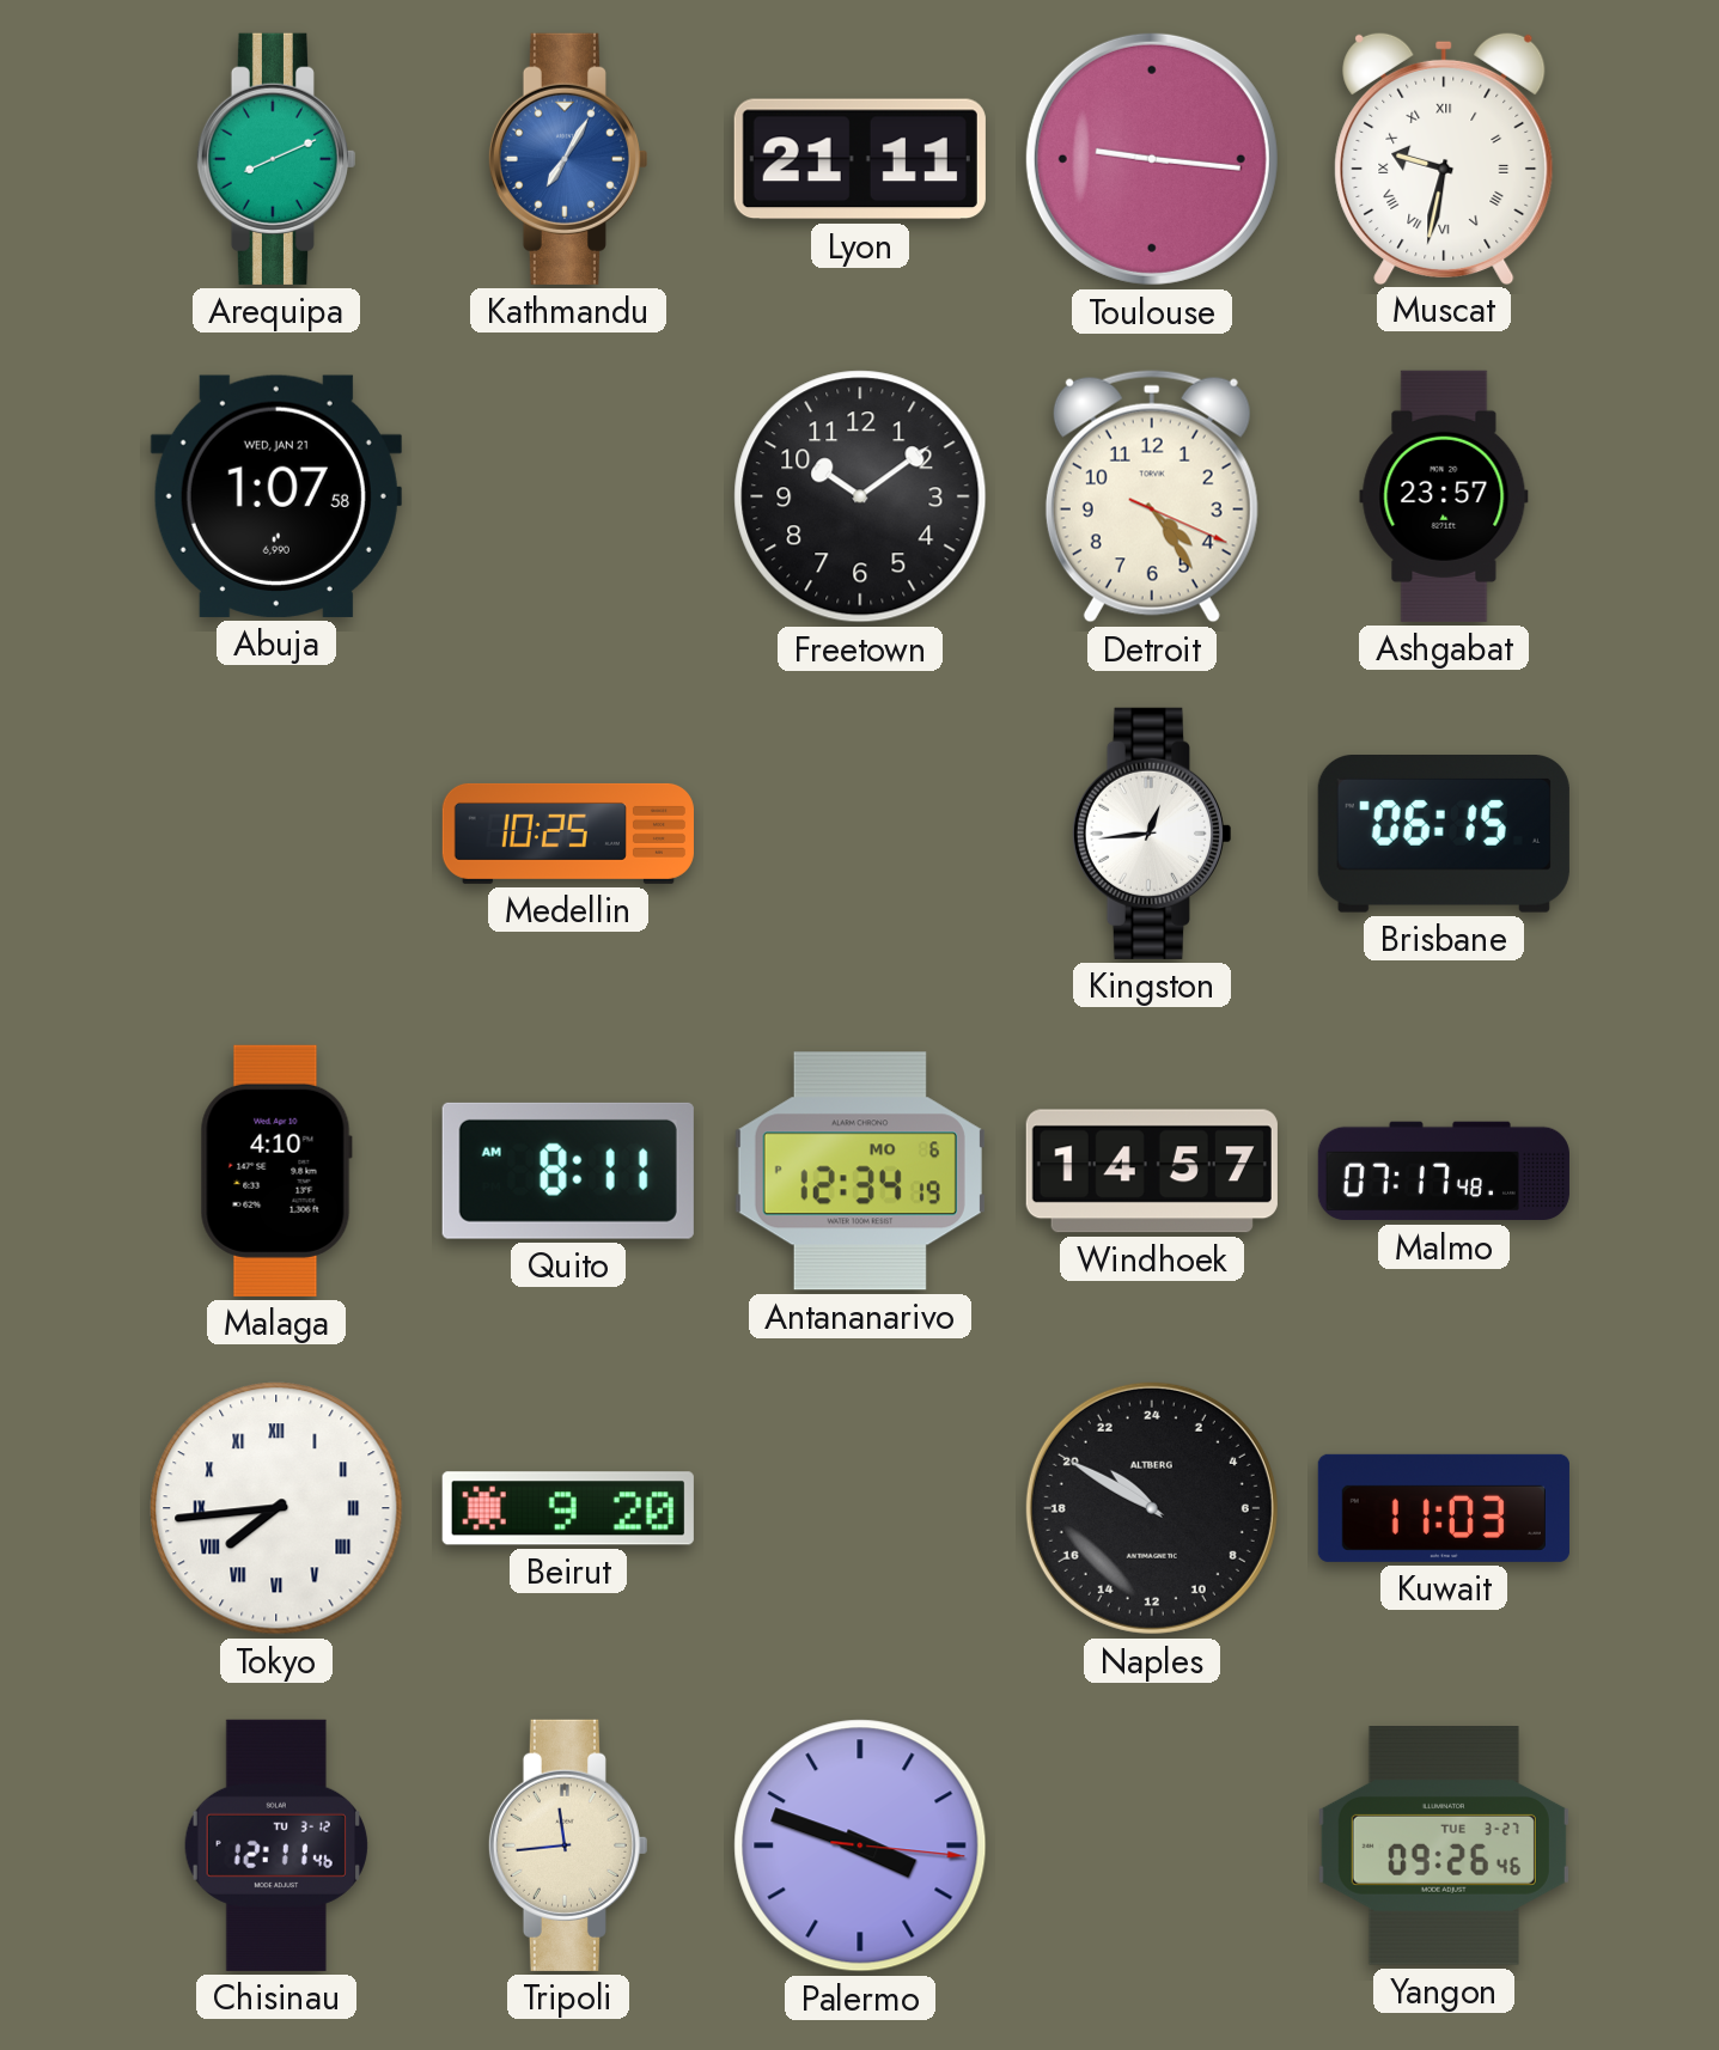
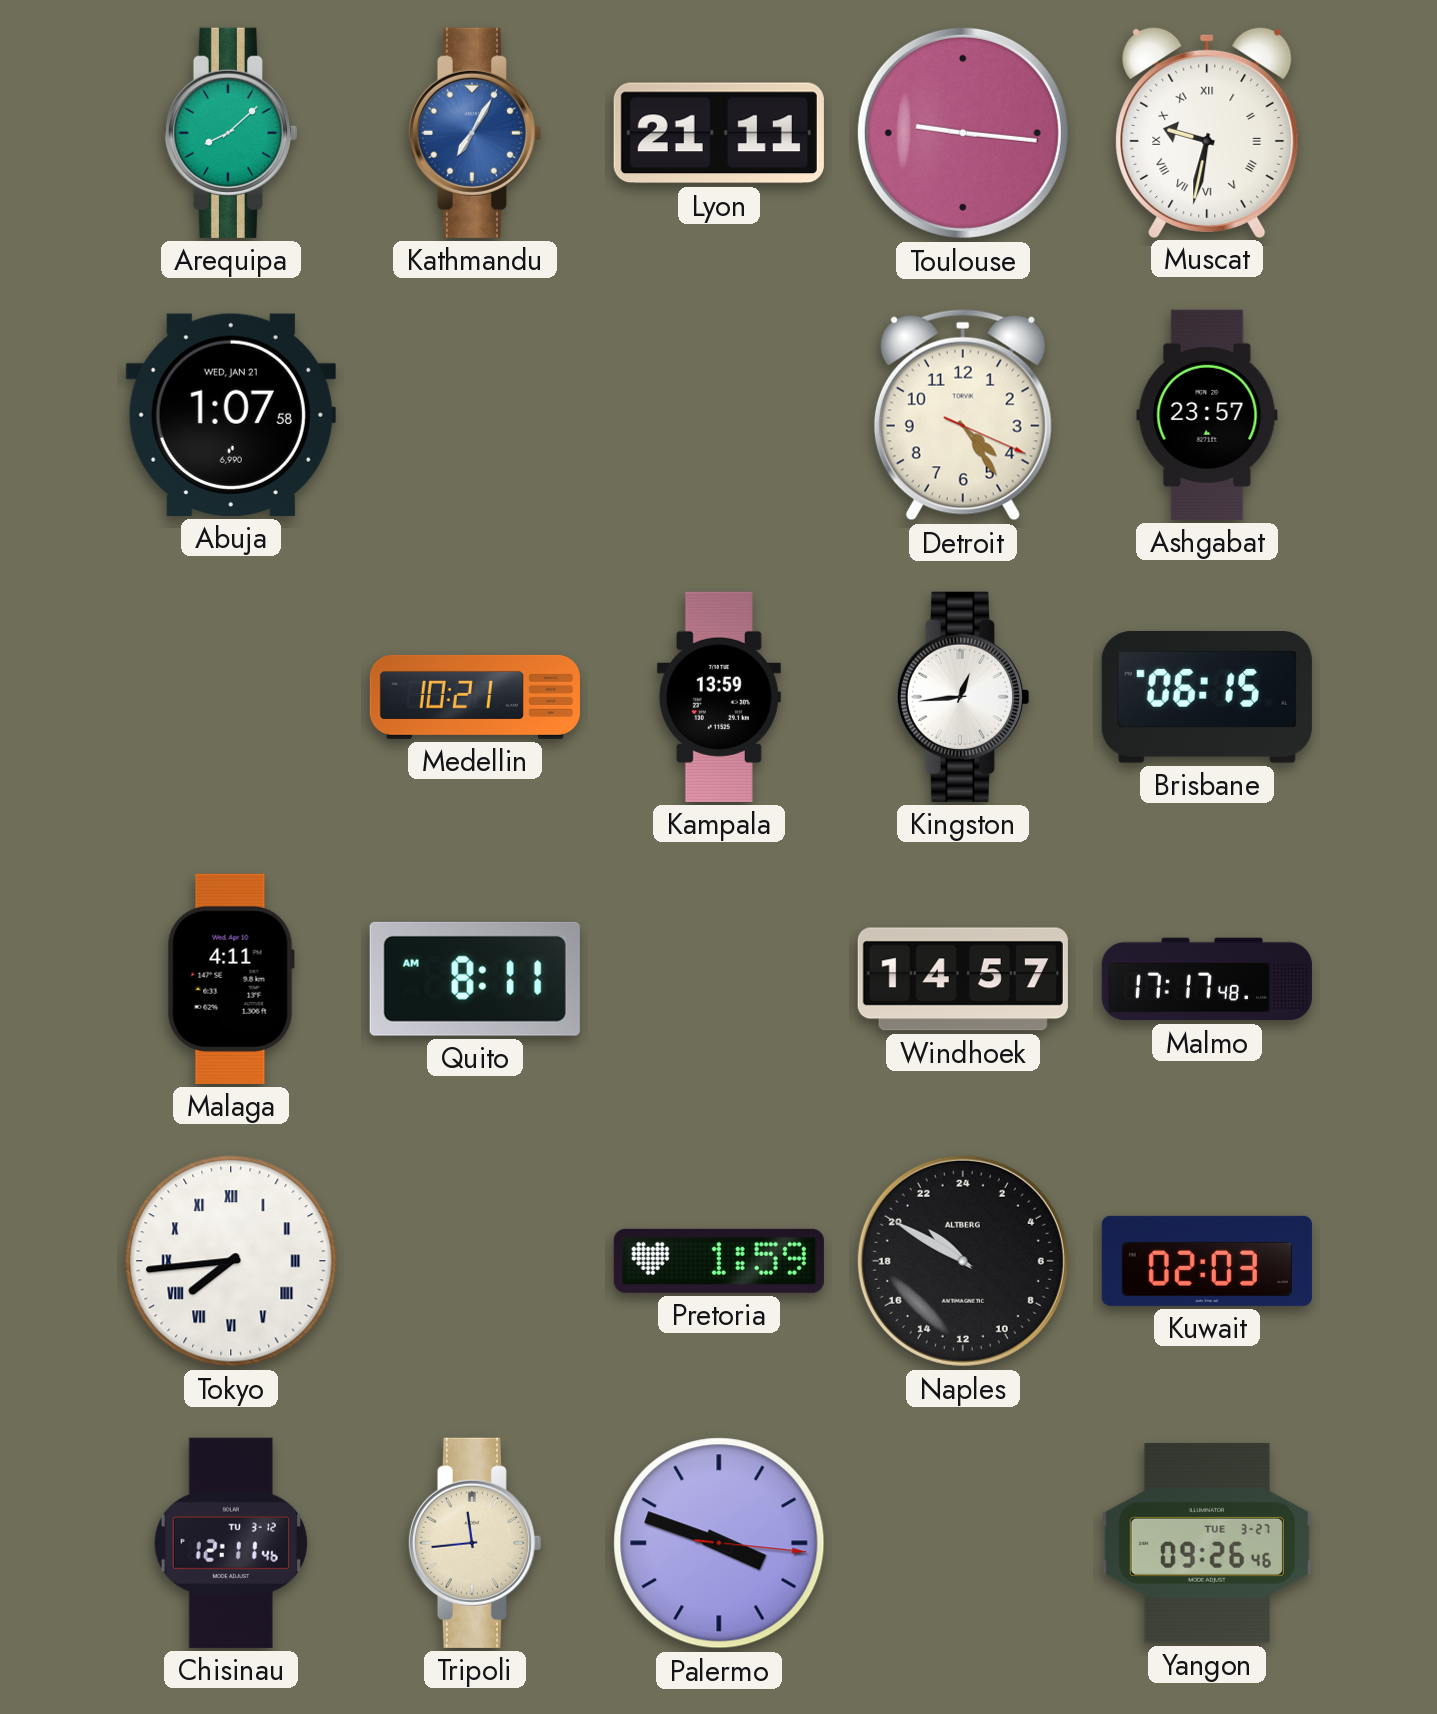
Arequipa: 8:11 -> 8:08 (230, 133)
Freetown: 10:09 -> none (860, 496)
Medellin: 10:25 -> 10:21 (475, 697)
Kampala: none -> 13:59 (719, 697)
Malaga: 4:10 -> 4:11 (231, 979)
Antananarivo: 12:34 -> none (860, 1171)
Malmo: 07:17 -> 17:17 (1207, 979)
Beirut: 9:20 -> none (568, 1508)
Pretoria: none -> 1:59 (719, 1261)
Kuwait: 11:03 -> 02:03 (1207, 1261)
